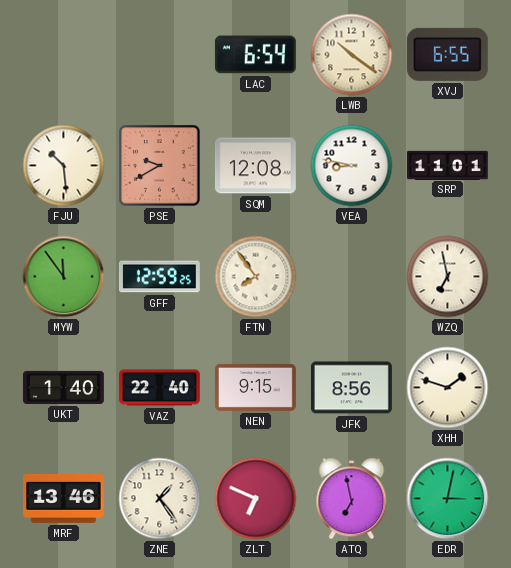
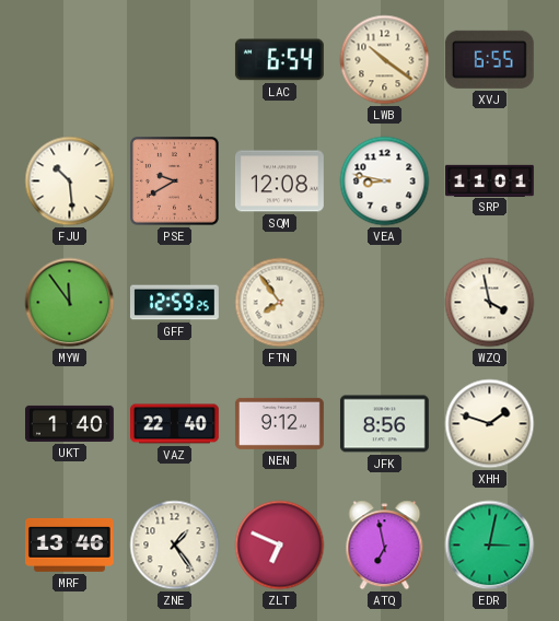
WZQ: 6:58 -> 3:58 (490, 303)
NEN: 9:15 -> 9:12 (279, 423)
